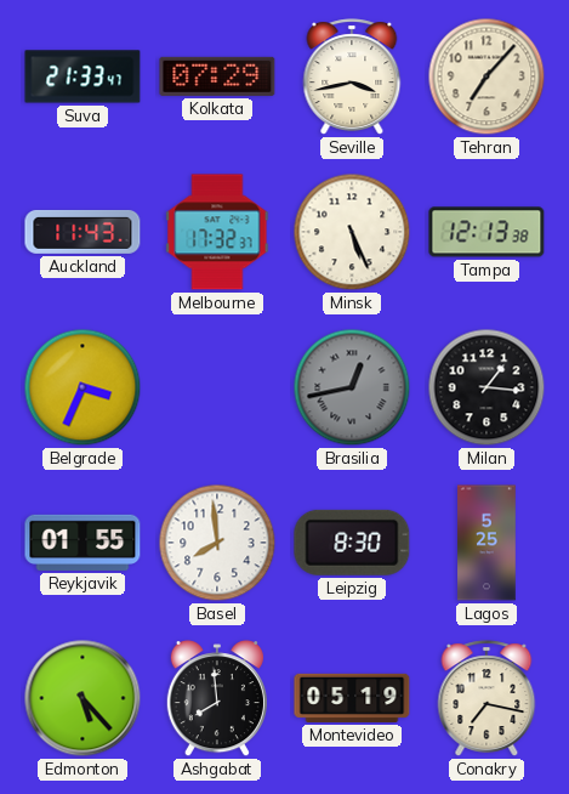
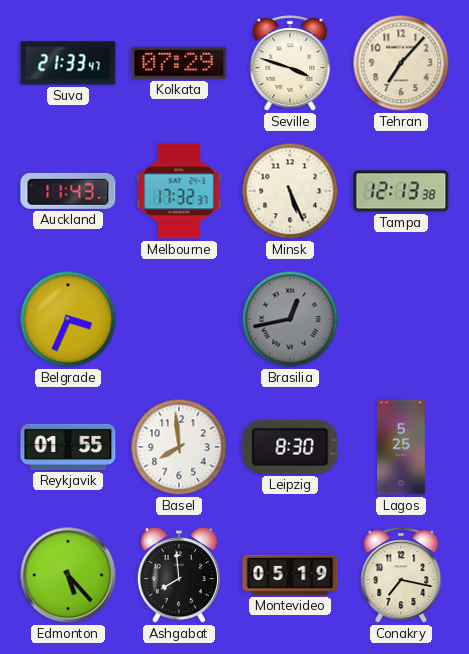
Seville: 3:43 -> 3:48 (290, 63)
Milan: 1:16 -> none (487, 387)
